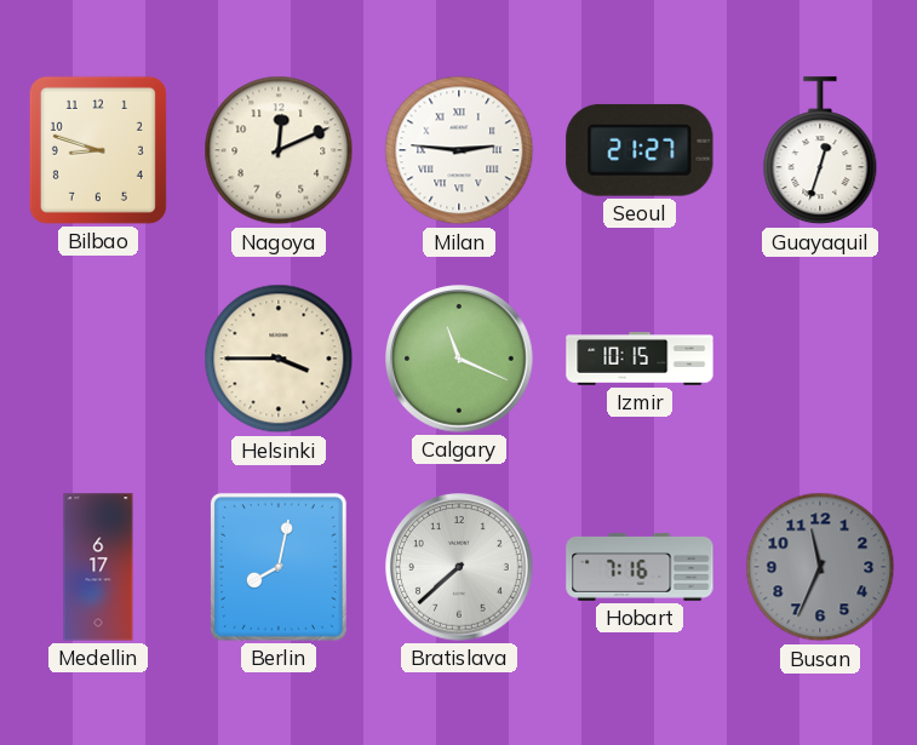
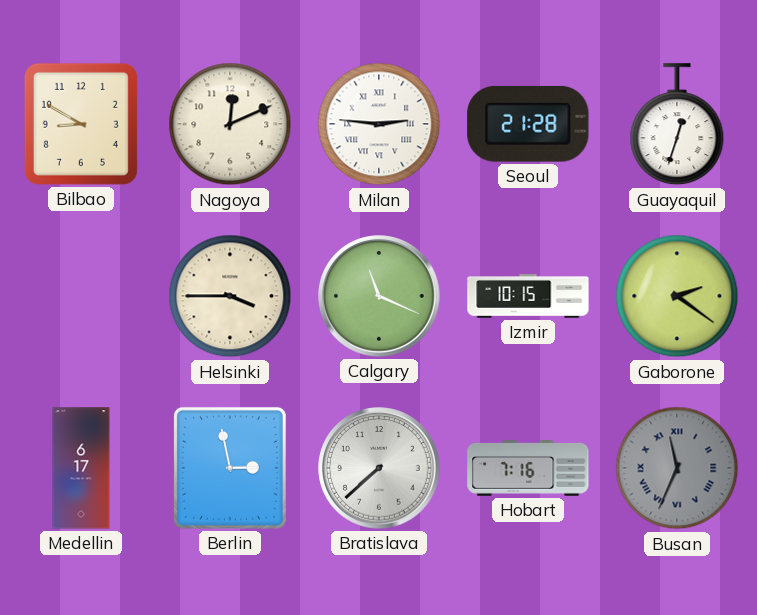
Bilbao: 8:48 -> 8:50 (81, 124)
Seoul: 21:27 -> 21:28 (528, 124)
Gaborone: none -> 2:21 (677, 296)
Berlin: 8:02 -> 2:58 (230, 468)
Busan numerals: Arabic -> Roman (677, 468)
